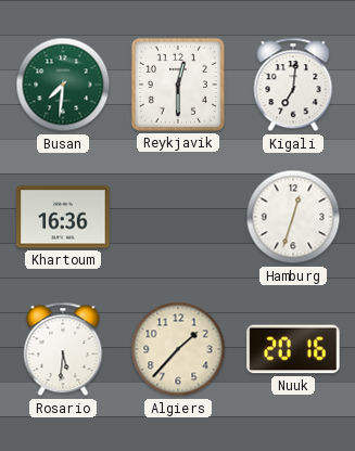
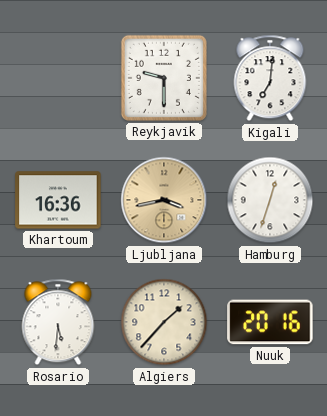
Busan: 7:31 -> none (63, 85)
Reykjavik: 12:30 -> 9:30 (164, 78)
Ljubljana: none -> 3:43 (164, 200)
